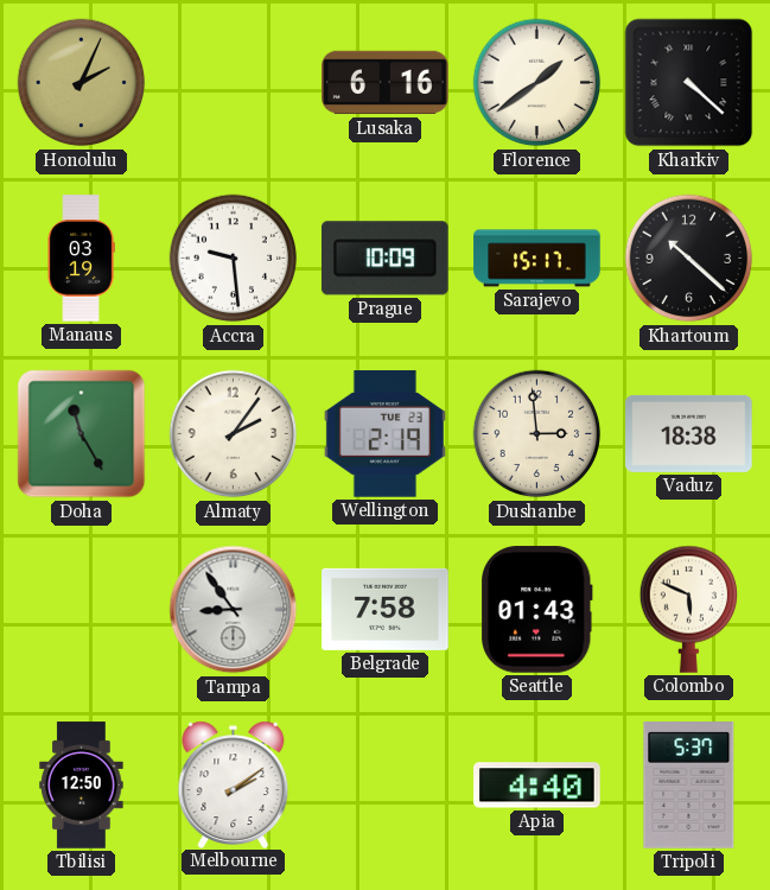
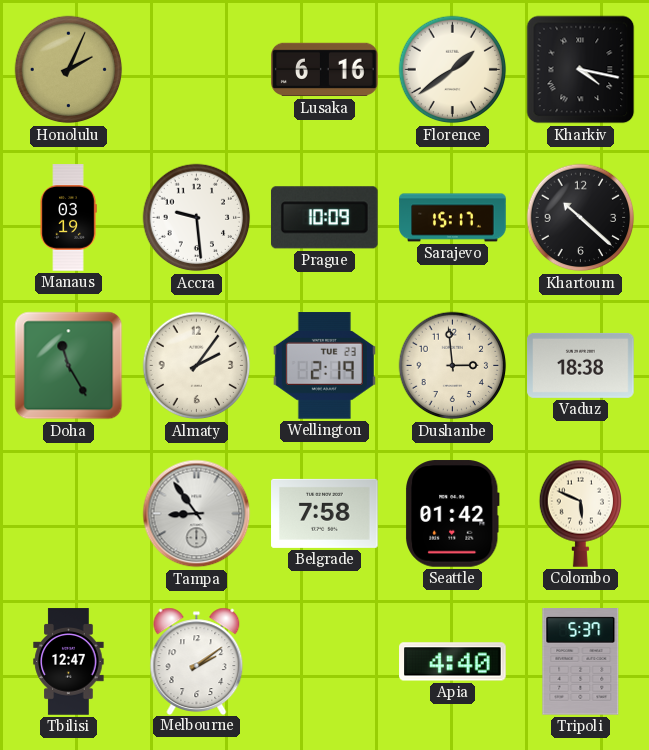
Kharkiv: 4:22 -> 4:17 (581, 70)
Seattle: 01:43 -> 01:42 (452, 514)
Tbilisi: 12:50 -> 12:47 (69, 662)
